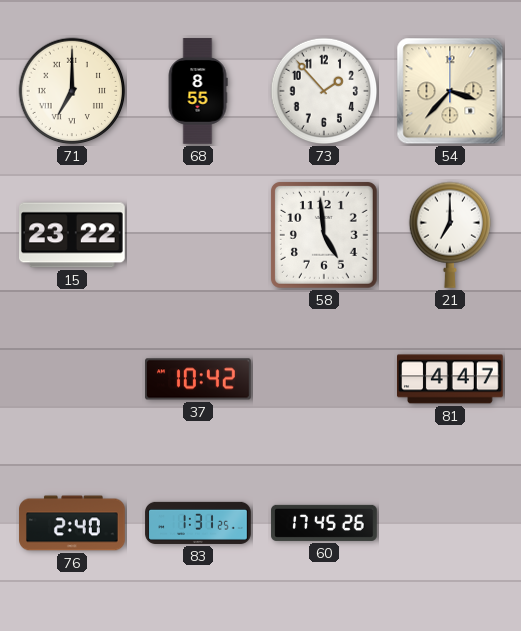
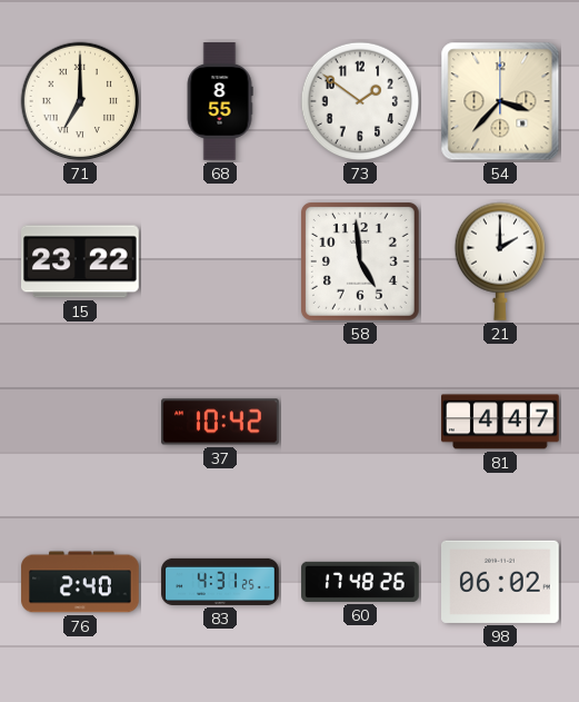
73: 1:53 -> 1:51 (360, 101)
21: 7:00 -> 2:00 (499, 261)
83: 1:31 -> 4:31 (220, 582)
60: 17:45 -> 17:48 (360, 582)
98: none -> 06:02 (501, 582)
